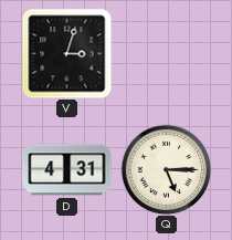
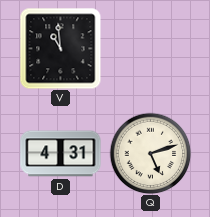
V: 3:03 -> 10:59 (60, 48)
Q: 5:15 -> 5:12 (150, 153)
